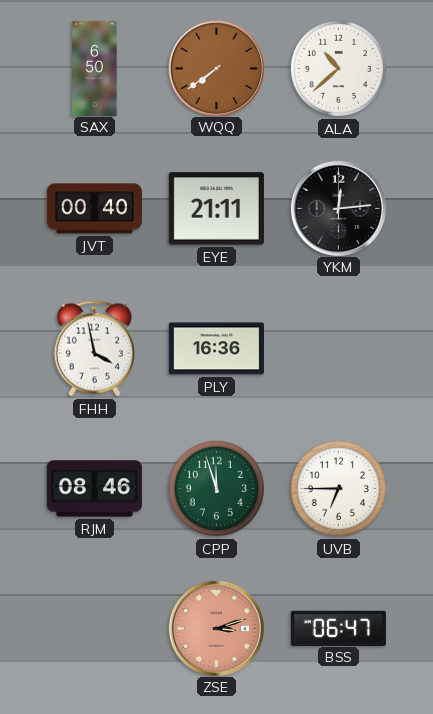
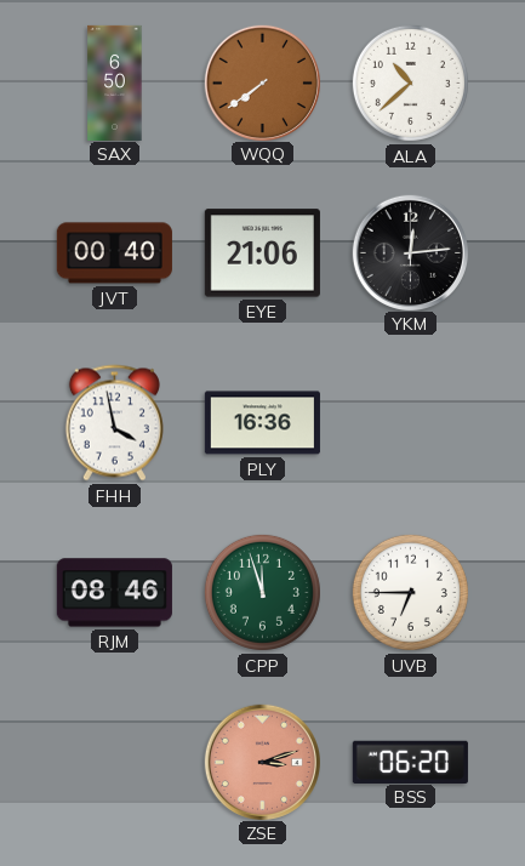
EYE: 21:11 -> 21:06 (262, 253)
BSS: 06:47 -> 06:20 (410, 762)
